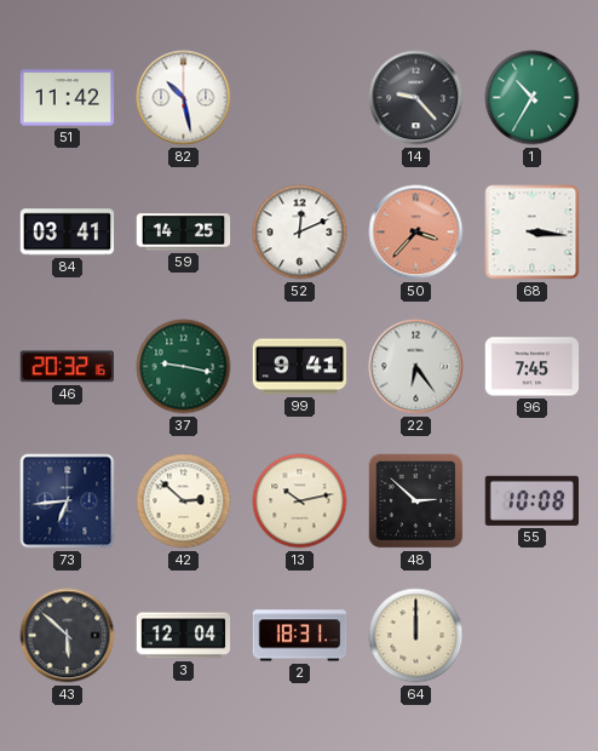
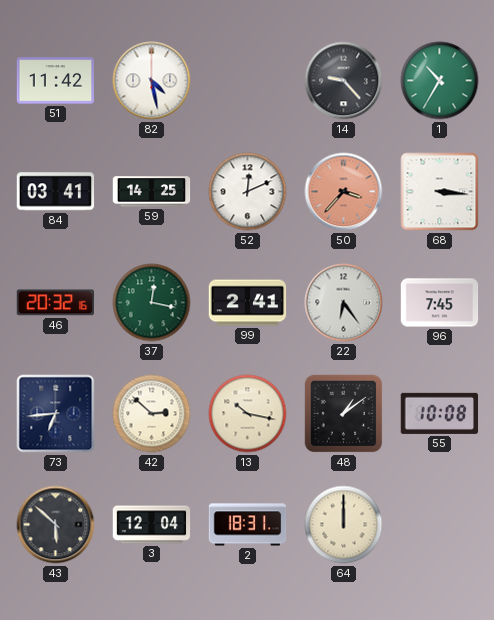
82: 10:28 -> 4:28 (152, 81)
37: 9:17 -> 12:17 (152, 303)
99: 9:41 -> 2:41 (248, 303)
13: 10:13 -> 10:17 (248, 414)
48: 2:52 -> 1:09 (344, 414)
